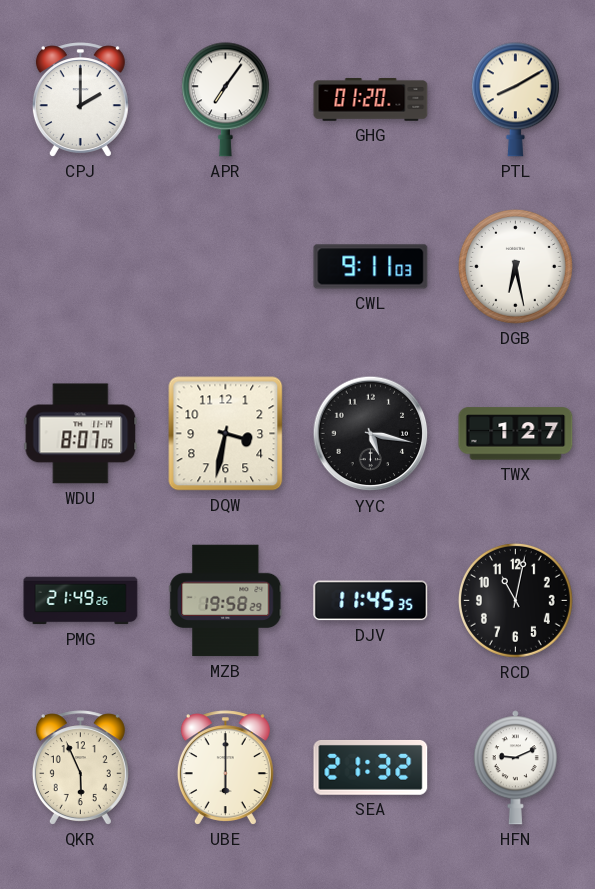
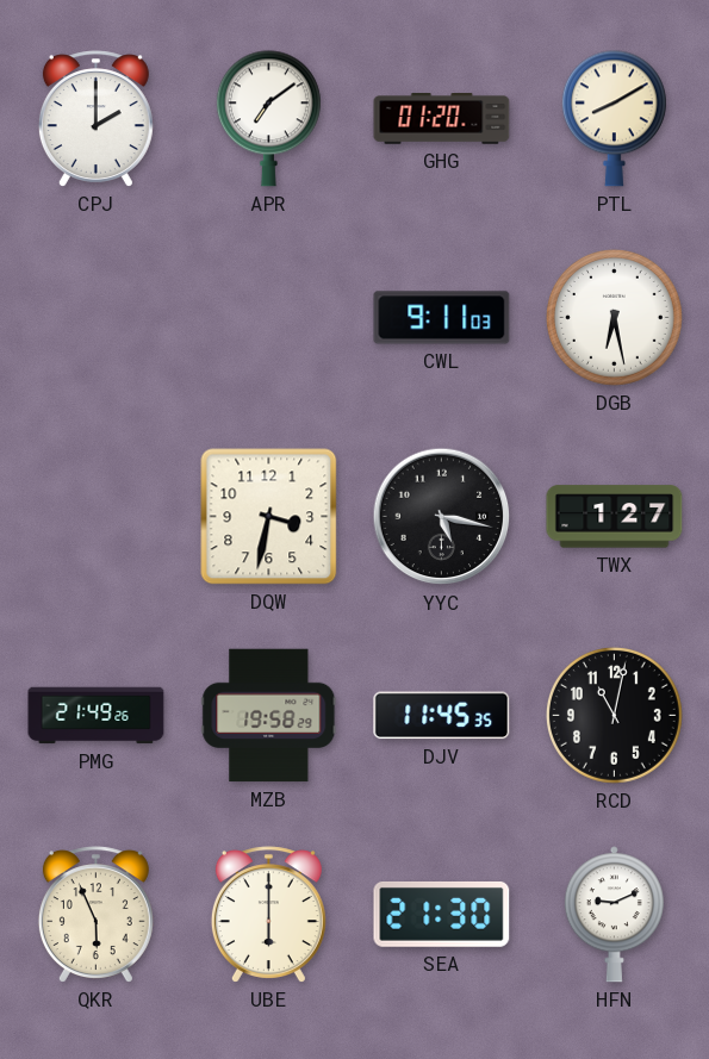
APR: 7:06 -> 7:09 (268, 119)
WDU: 8:07 -> none (81, 434)
SEA: 21:32 -> 21:30 (442, 914)
